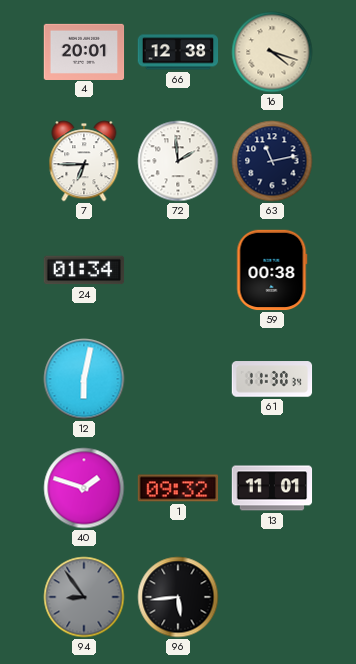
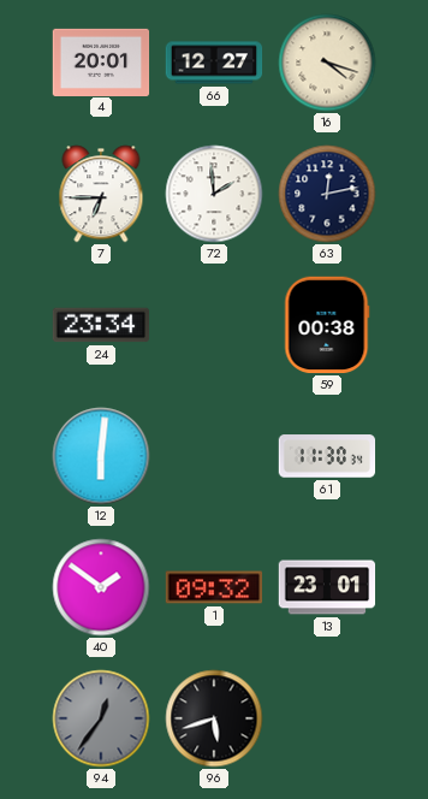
66: 12:38 -> 12:27 (214, 63)
63: 11:13 -> 12:13 (327, 194)
24: 01:34 -> 23:34 (101, 325)
12: 6:02 -> 6:01 (101, 456)
40: 1:48 -> 1:51 (101, 587)
13: 11:01 -> 23:01 (327, 587)
94: 8:54 -> 12:36 (101, 718)
96: 5:44 -> 5:42 (214, 718)
